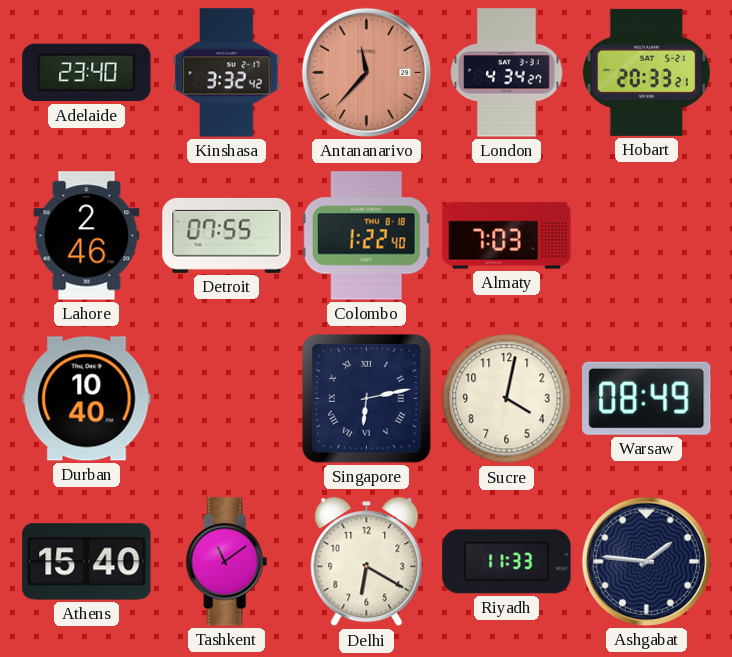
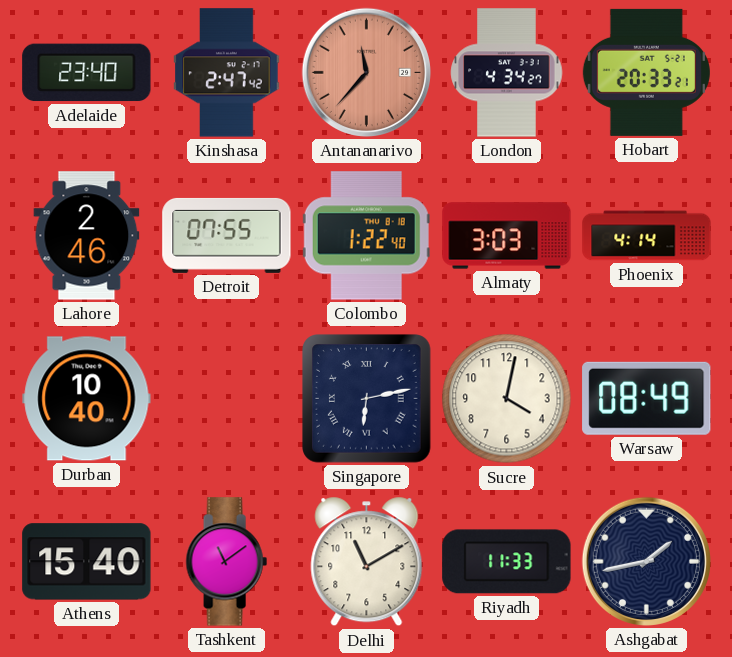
Kinshasa: 3:32 -> 2:47 (227, 73)
Almaty: 7:03 -> 3:03 (507, 236)
Phoenix: none -> 4:14 (647, 236)
Delhi: 6:20 -> 11:10 (367, 562)
Ashgabat: 1:46 -> 1:43 (646, 561)
